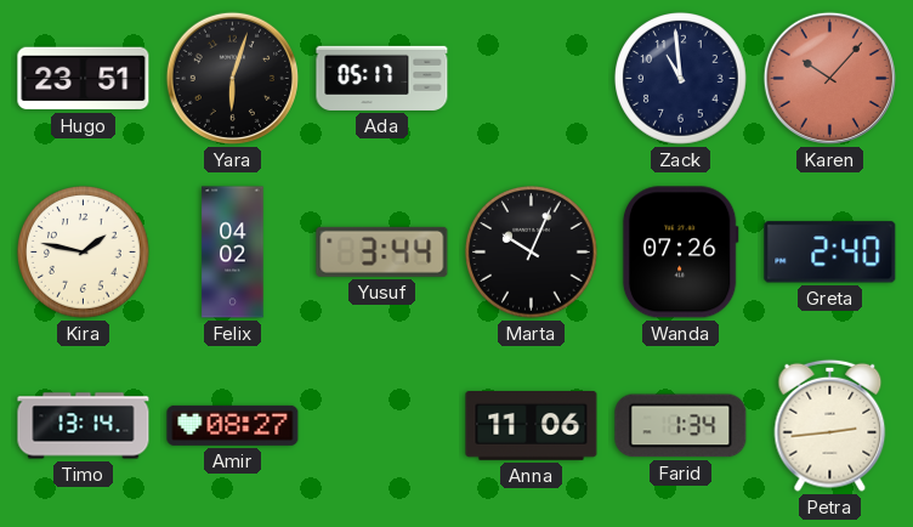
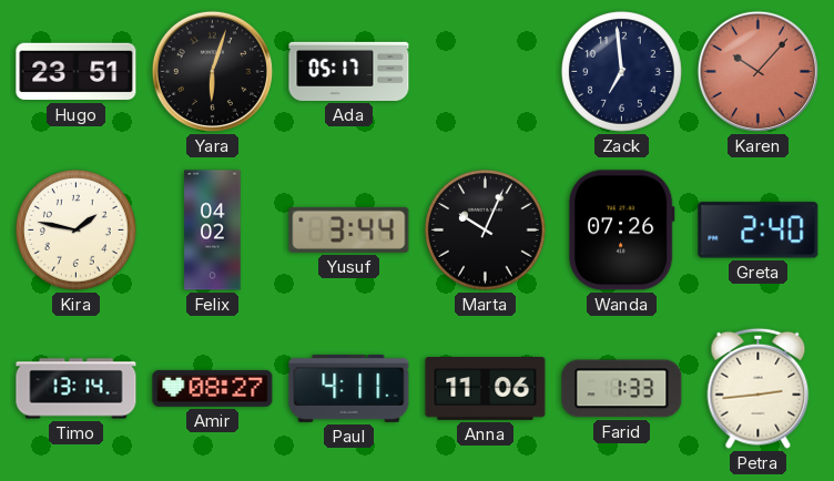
Zack: 10:59 -> 6:59 (622, 72)
Paul: none -> 4:11 (349, 388)
Farid: 1:34 -> 1:33 (622, 389)
